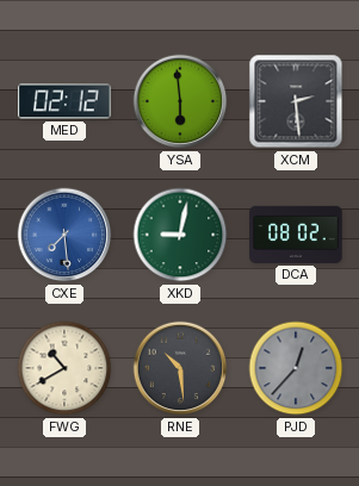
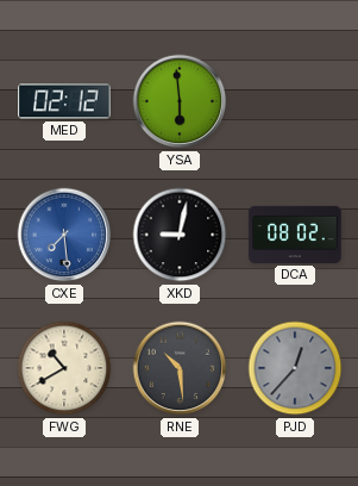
XCM: 2:29 -> none (296, 101)
XKD dial: green -> black (180, 235)
